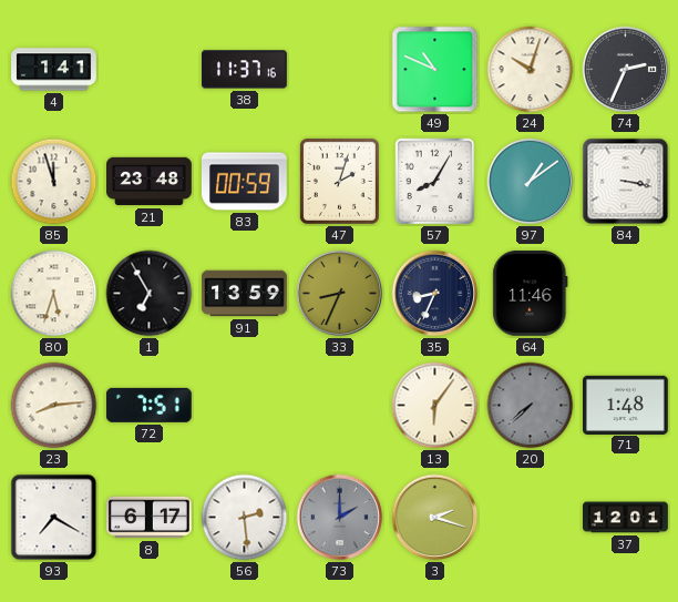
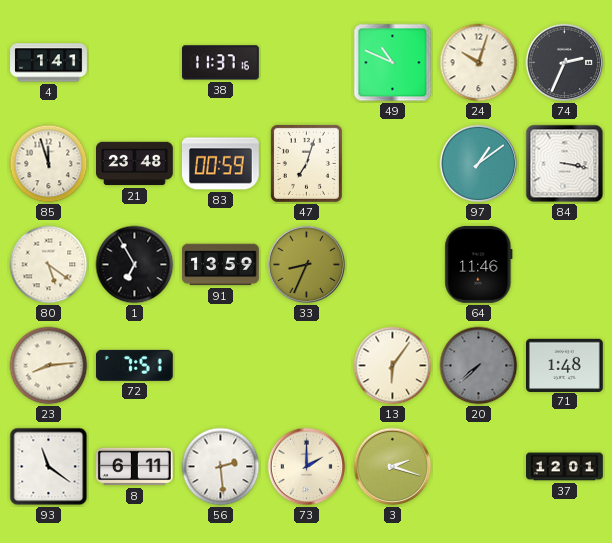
47: 2:03 -> 7:03 (306, 163)
57: 8:05 -> none (435, 182)
80: 5:33 -> 5:21 (49, 265)
35: 8:34 -> none (435, 294)
93: 7:20 -> 11:21 (49, 467)
8: 6:17 -> 6:11 (135, 467)
73 dial: grey -> cream (307, 467)
